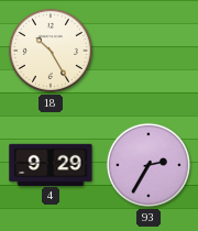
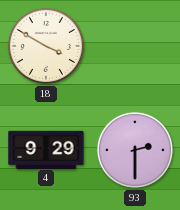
18: 10:25 -> 3:50 (46, 46)
93: 2:35 -> 2:30 (135, 150)
